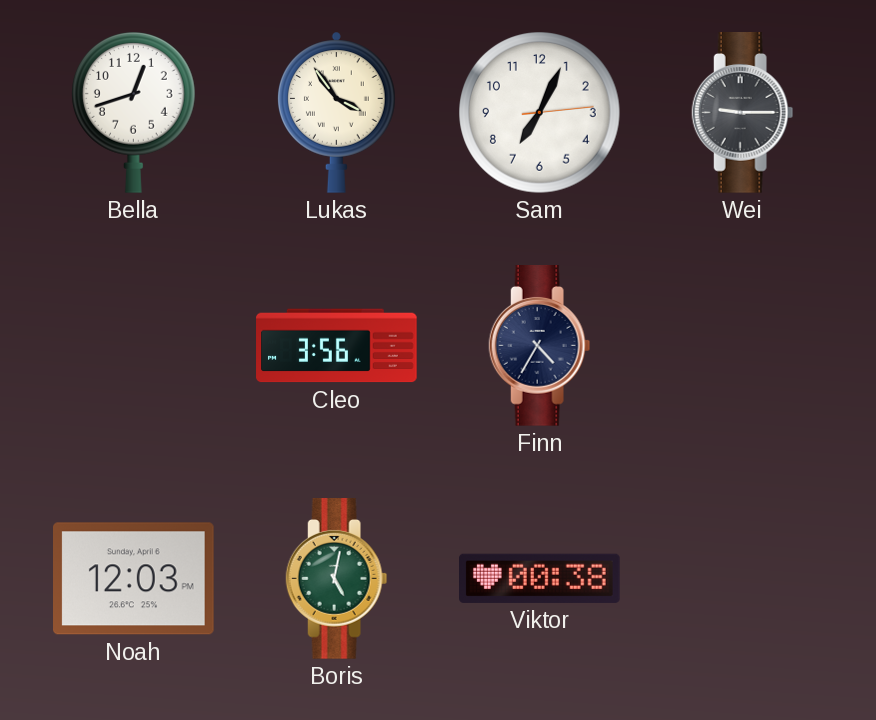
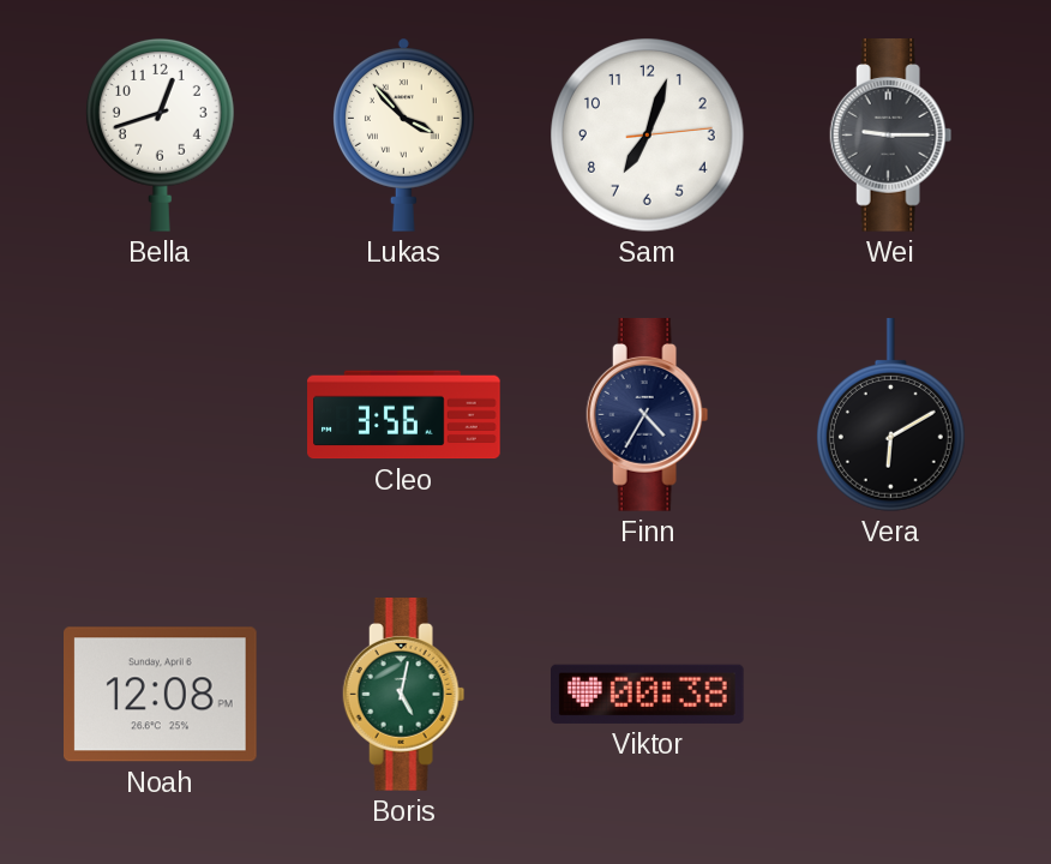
Lukas: 3:54 -> 3:53 (404, 134)
Sam: 7:04 -> 7:03 (648, 136)
Vera: none -> 6:10 (890, 415)
Noah: 12:03 -> 12:08 (161, 695)
